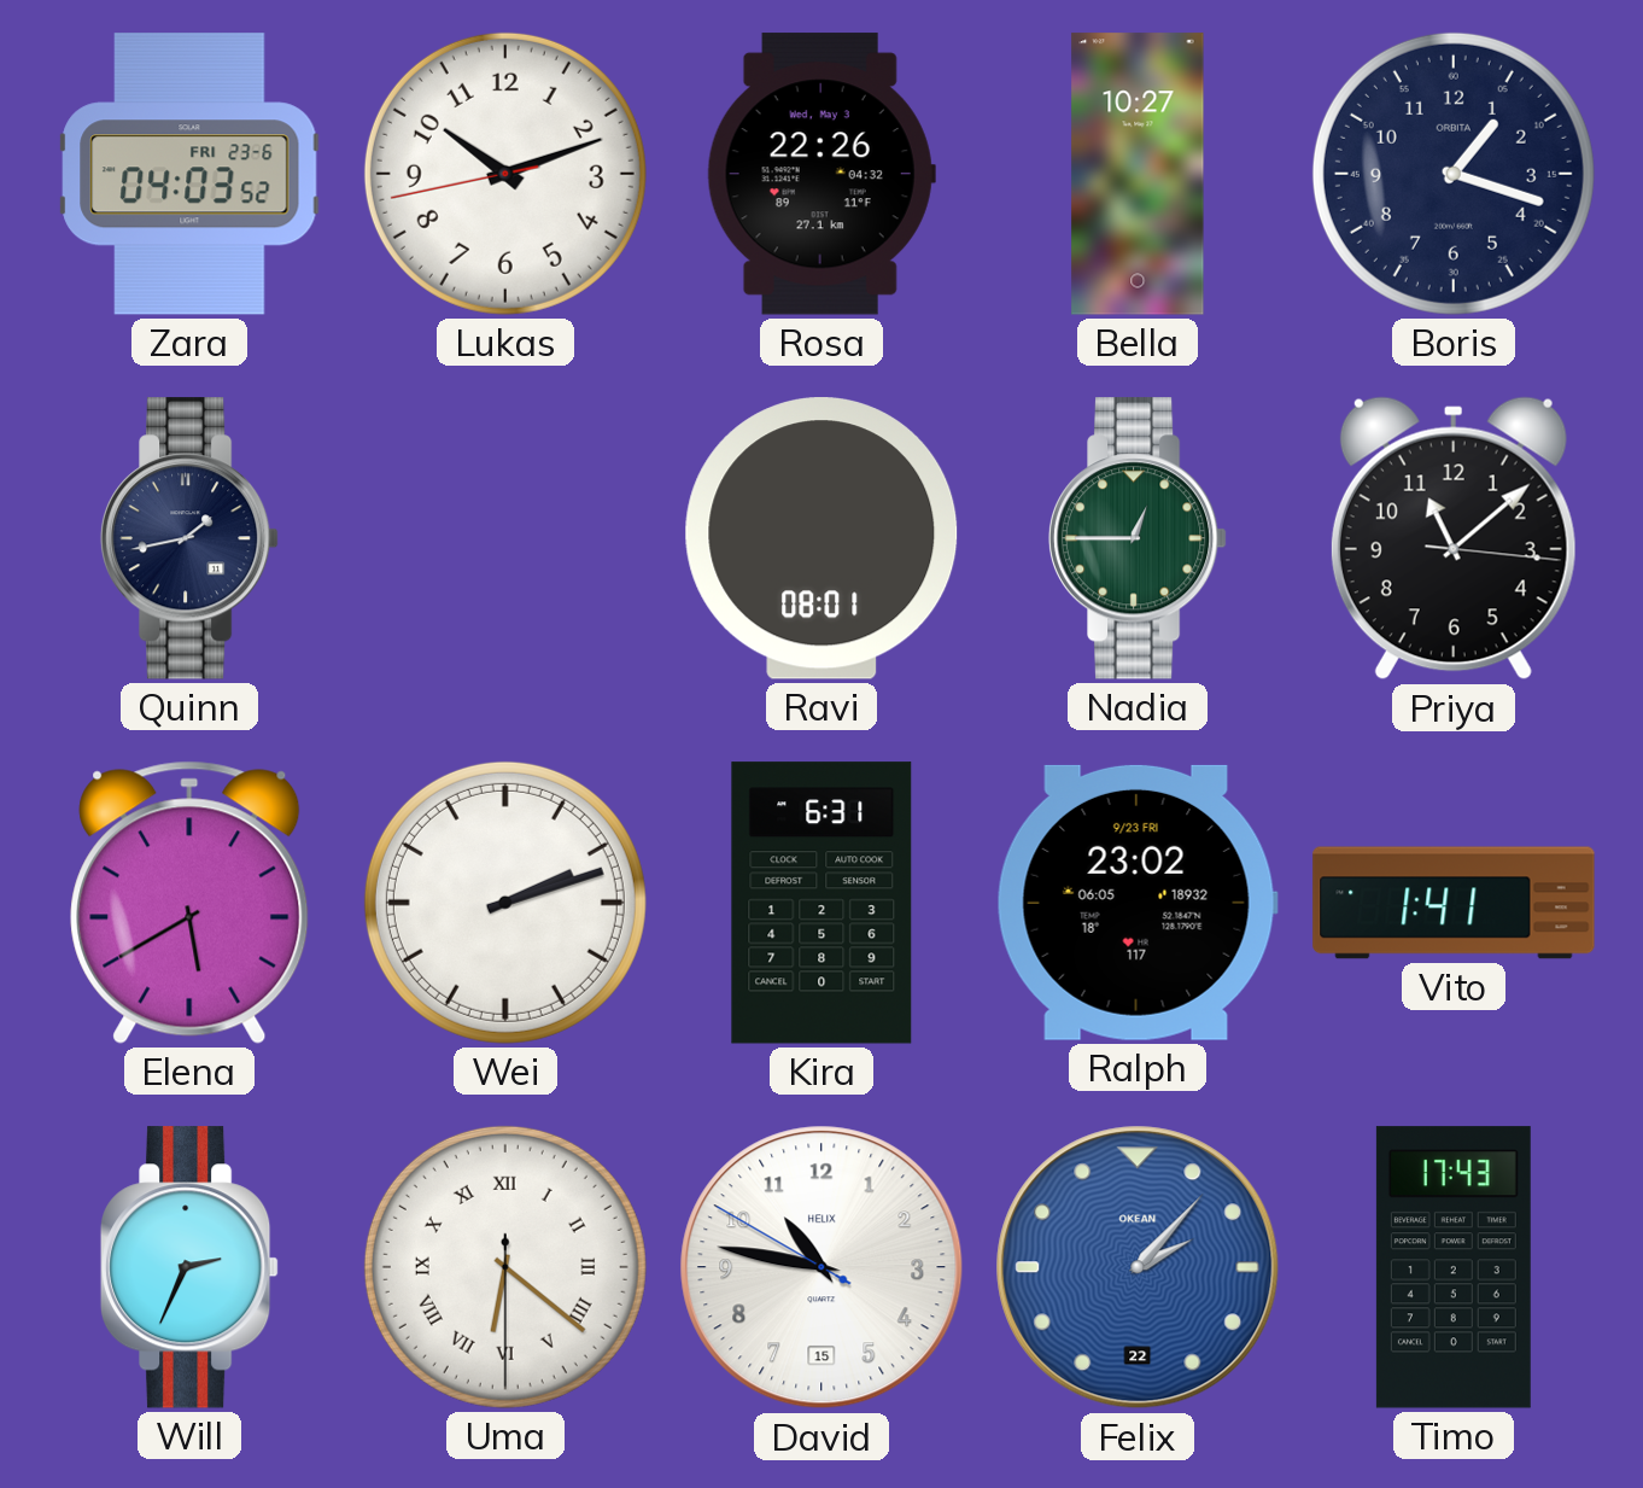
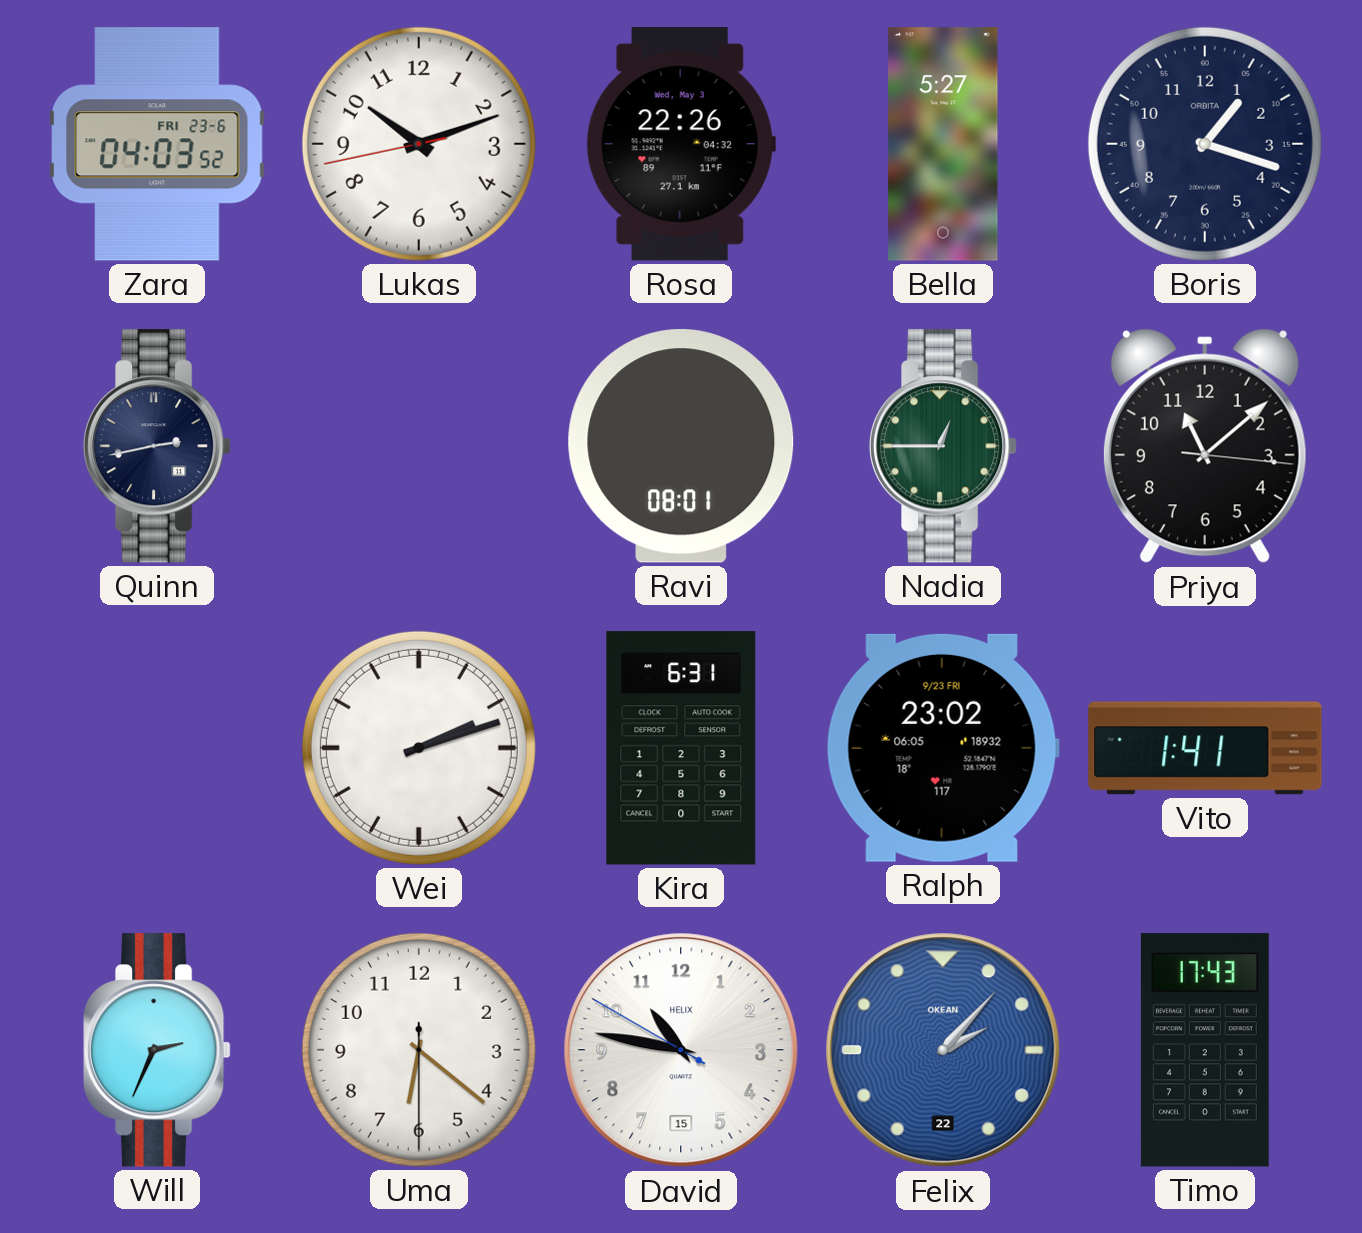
Bella: 10:27 -> 5:27 (943, 144)
Quinn: 1:43 -> 2:43 (157, 446)
Elena: 5:40 -> none (189, 903)
Uma numerals: Roman -> Arabic (419, 1050)
